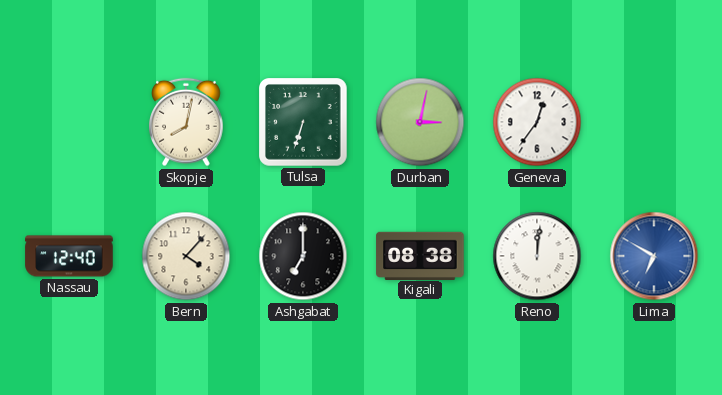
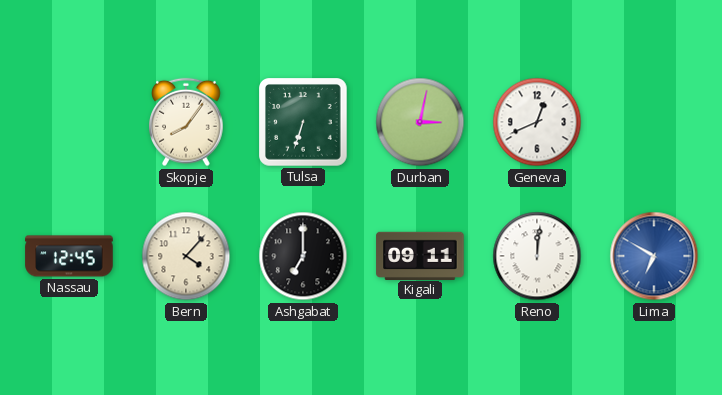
Skopje: 8:02 -> 8:06 (186, 122)
Geneva: 12:36 -> 12:41 (537, 122)
Nassau: 12:40 -> 12:45 (69, 256)
Kigali: 08:38 -> 09:11 (420, 255)
